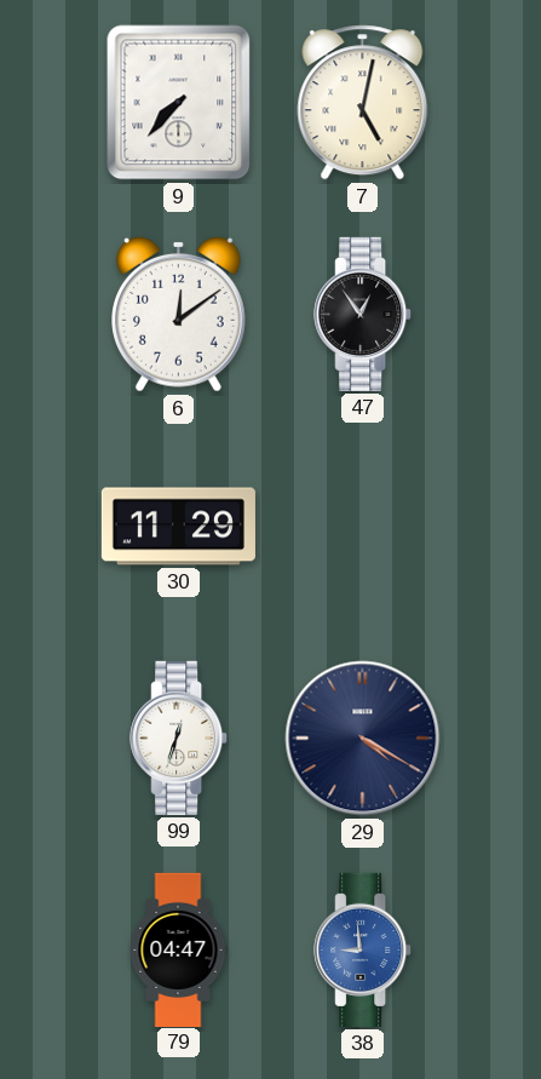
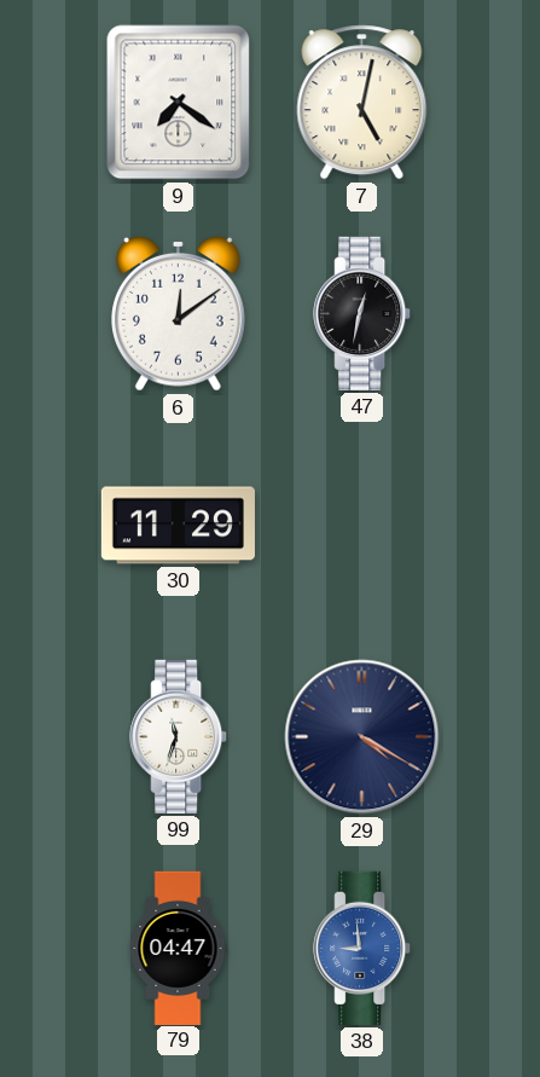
9: 7:37 -> 7:21 (179, 103)
47: 12:54 -> 12:32 (362, 313)
99: 12:33 -> 11:33 (179, 736)
